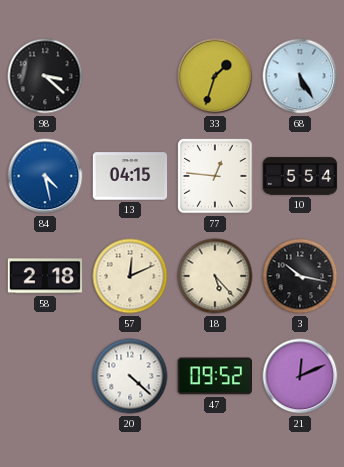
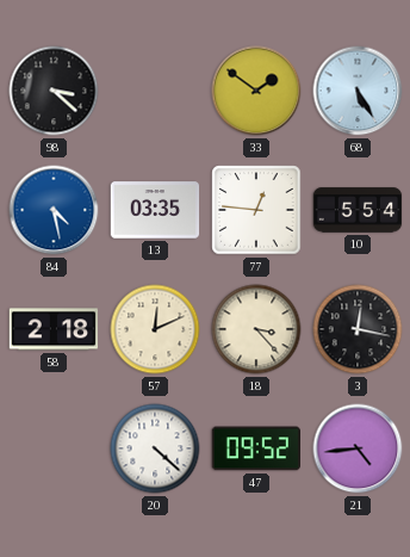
33: 1:33 -> 1:51 (256, 91)
13: 04:15 -> 03:35 (155, 210)
18: 5:23 -> 3:23 (256, 329)
3: 10:17 -> 12:17 (358, 329)
21: 12:11 -> 4:44 (358, 448)
